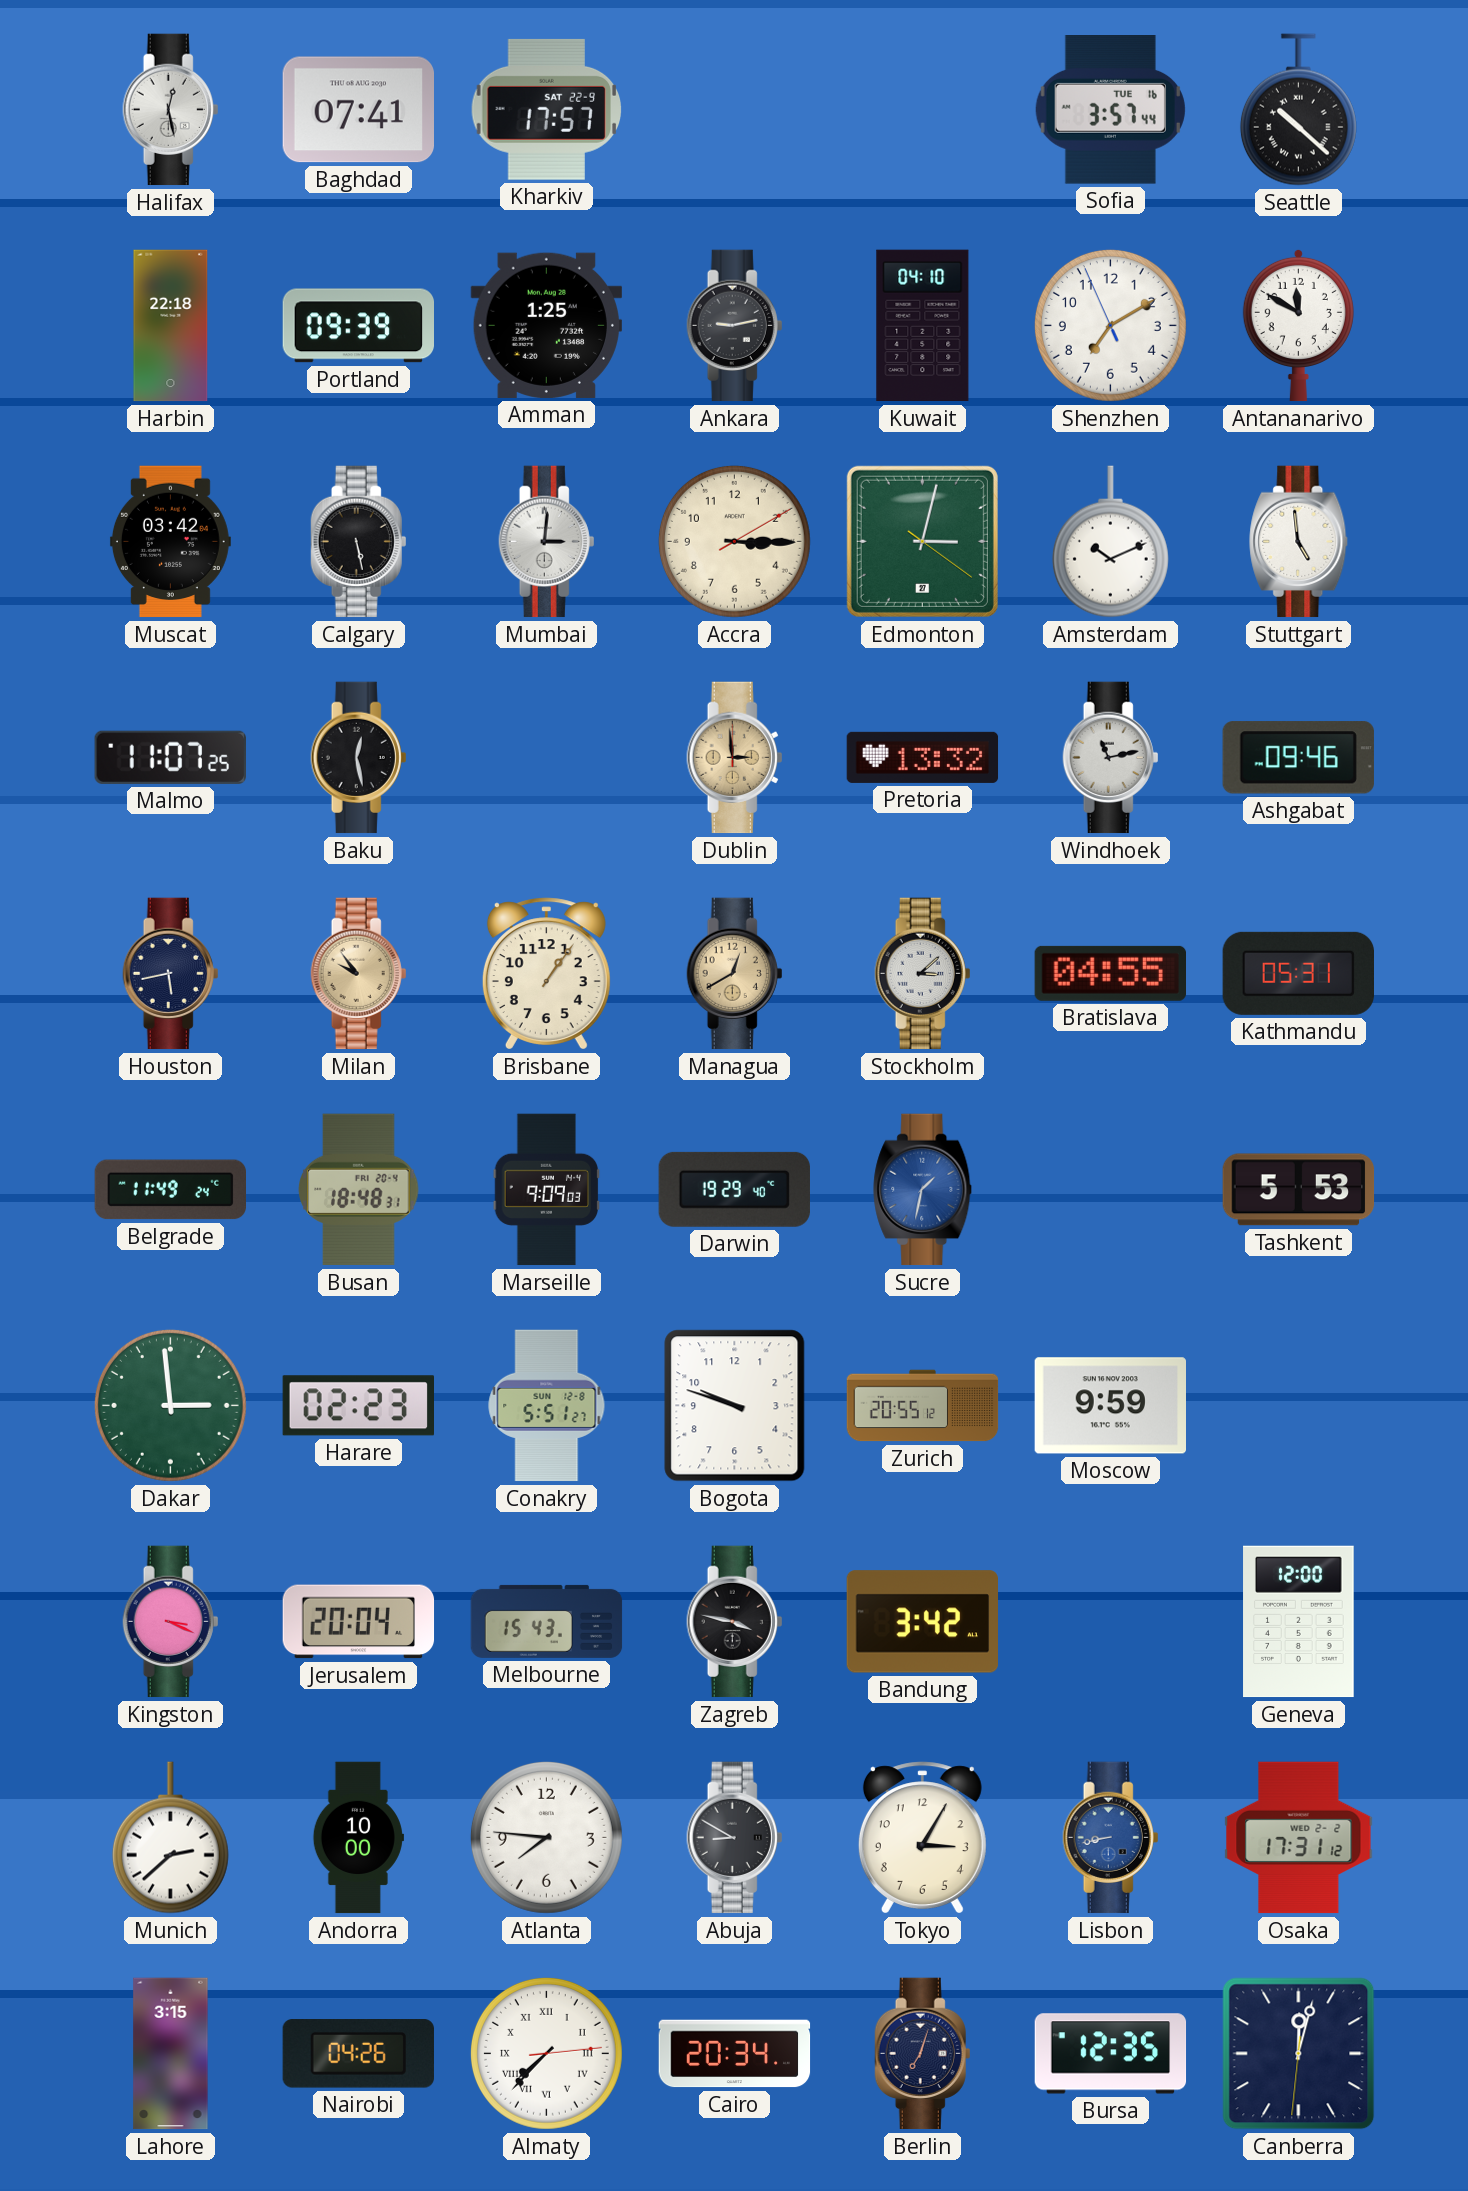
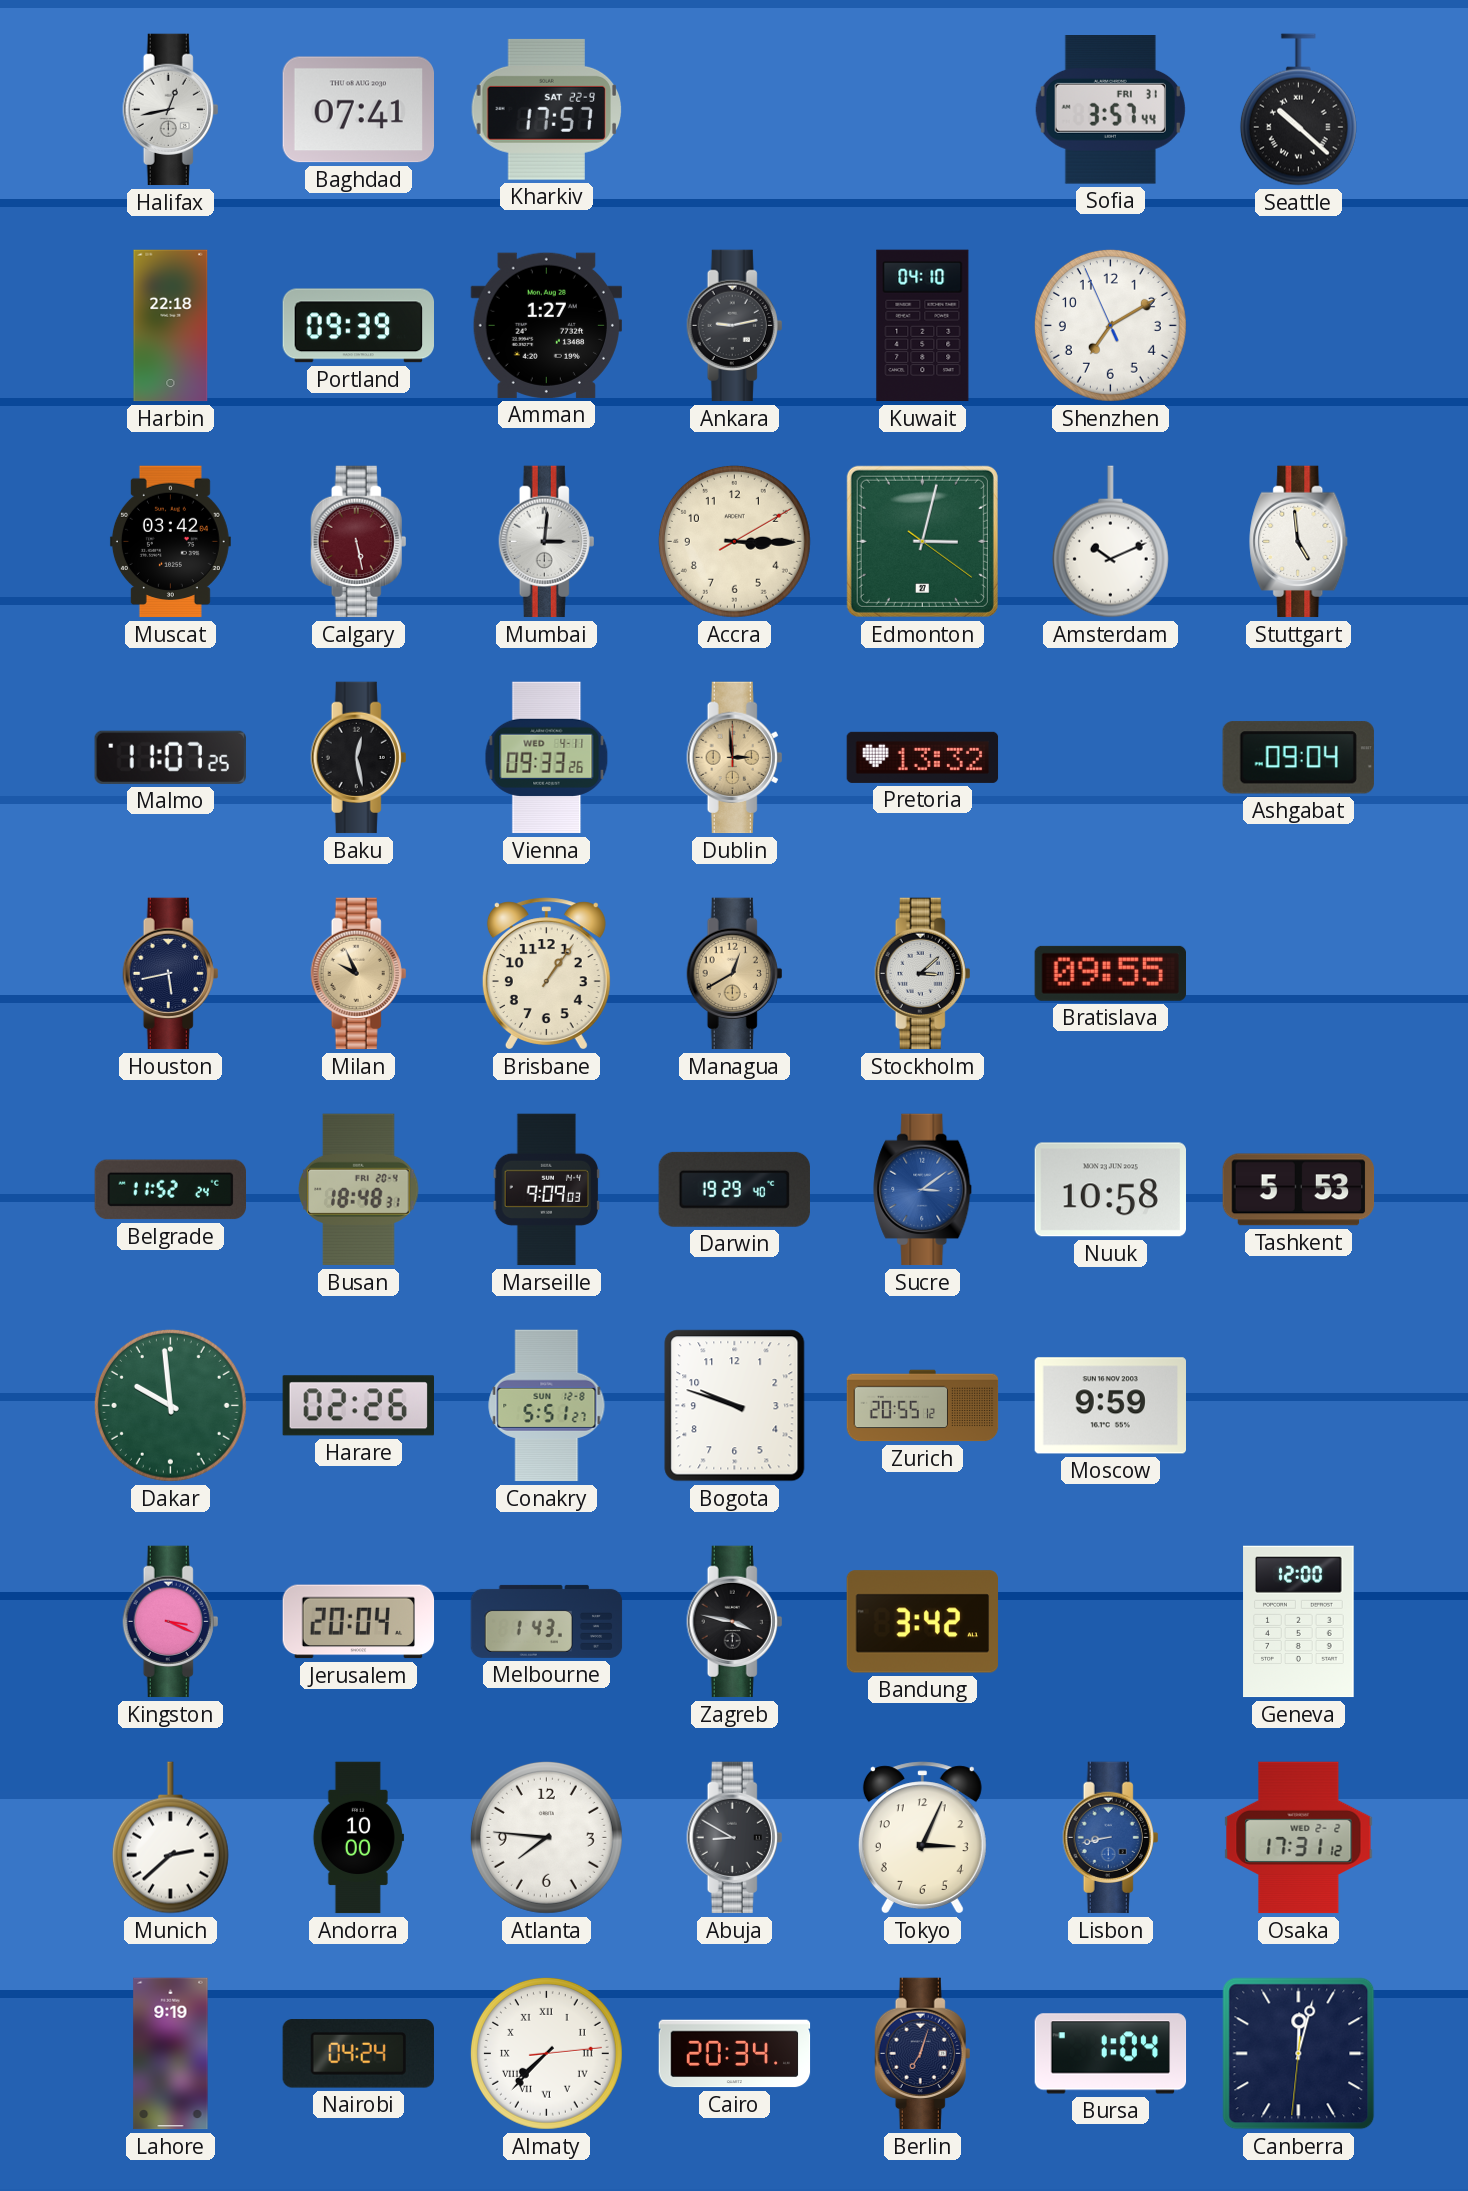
Halifax: 12:28 -> 12:43 (171, 110)
Sofia date: TUE 16 -> FRI 31 (1110, 110)
Amman: 1:25 -> 1:27 (546, 325)
Antananarivo: 11:50 -> none (1298, 325)
Calgary dial: black -> burgundy (359, 542)
Vienna: none -> 09:33 (547, 758)
Windhoek: 11:13 -> none (1111, 758)
Ashgabat: 09:46 -> 09:04 (1298, 758)
Milan: 9:54 -> 9:56 (359, 974)
Bratislava: 04:55 -> 09:55 (1110, 973)
Kathmandu: 05:31 -> none (1298, 973)
Belgrade: 11:49 -> 11:52 (170, 1190)
Sucre: 1:32 -> 3:09 (923, 1190)
Nuuk: none -> 10:58 (1110, 1190)
Dakar: 2:59 -> 9:59 (170, 1405)
Harare: 02:23 -> 02:26 (358, 1406)
Melbourne: 15:43 -> 1:43 (547, 1621)
Tokyo: 3:05 -> 3:04 (922, 1838)
Lahore: 3:15 -> 9:19 (171, 2054)
Nairobi: 04:26 -> 04:24 (358, 2054)
Bursa: 12:35 -> 1:04 (1111, 2054)
